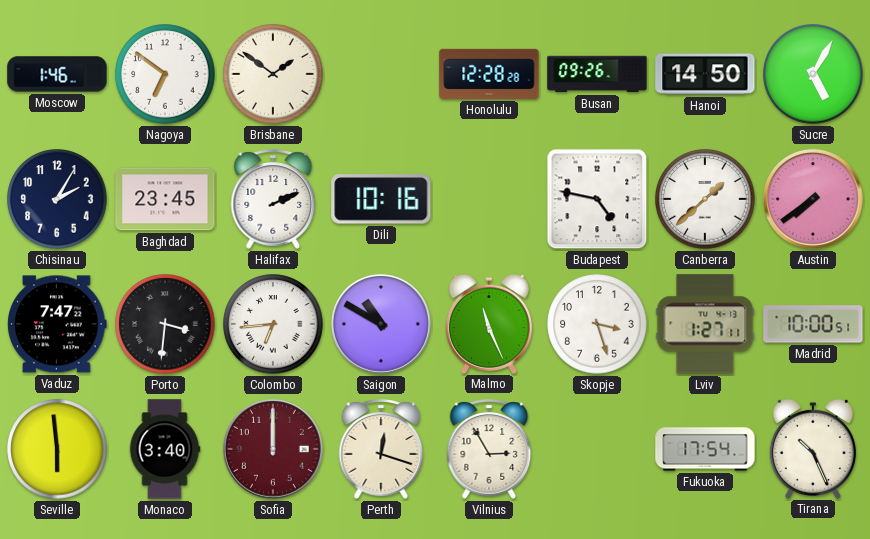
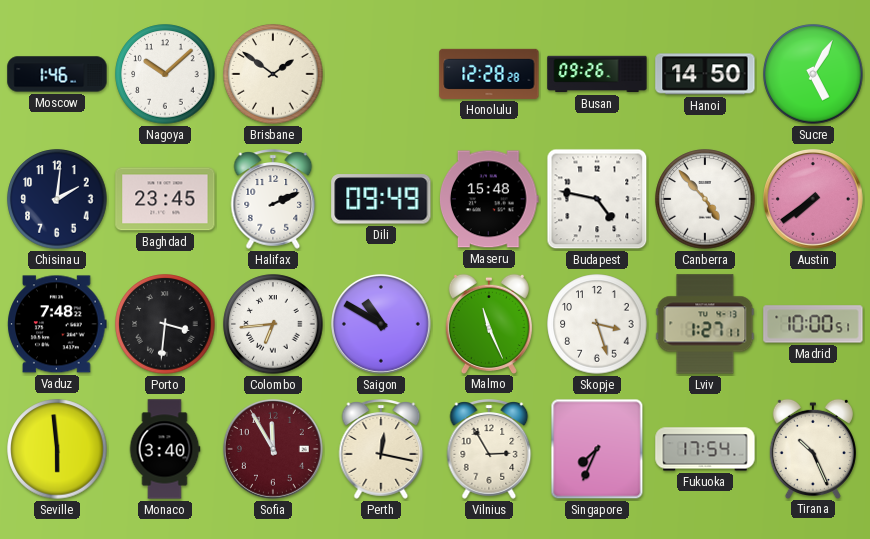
Nagoya: 6:51 -> 10:08 (165, 74)
Chisinau: 2:05 -> 2:01 (57, 199)
Dili: 10:16 -> 09:49 (381, 199)
Maseru: none -> 15:48 (490, 199)
Canberra: 1:38 -> 4:53 (705, 199)
Vaduz: 7:47 -> 7:48 (57, 324)
Sofia: 12:00 -> 11:55 (273, 449)
Perth: 12:18 -> 12:17 (381, 449)
Singapore: none -> 7:34 (597, 449)
